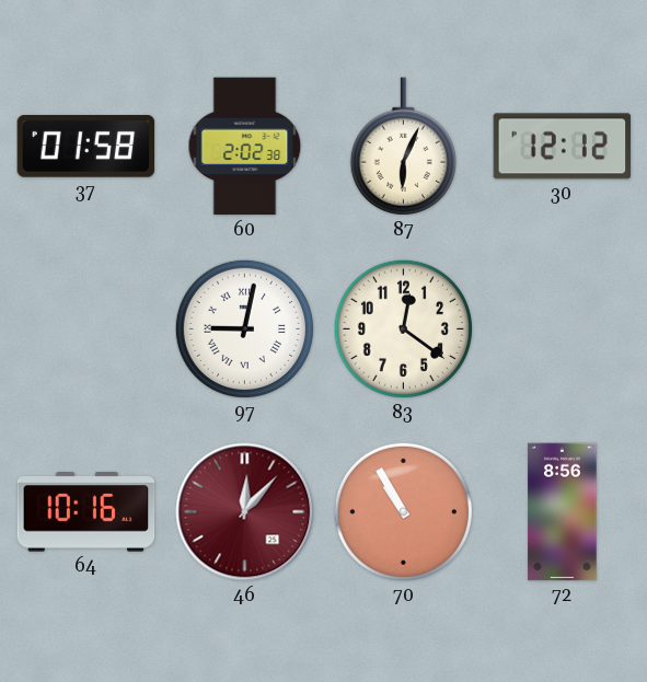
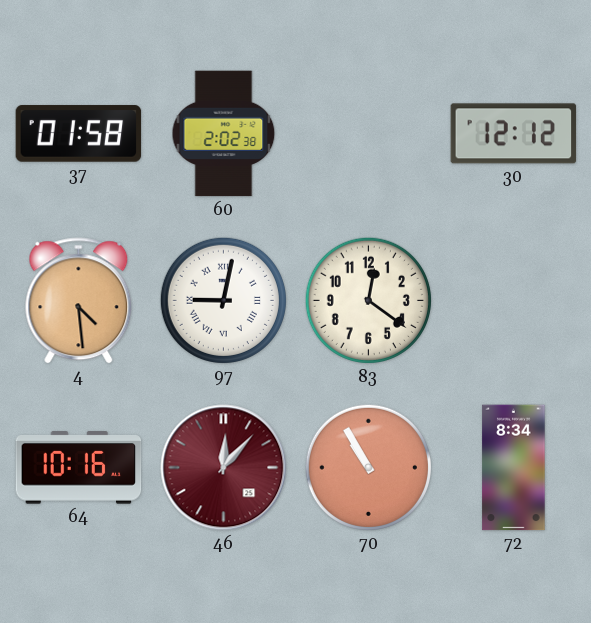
87: 6:04 -> none (403, 147)
4: none -> 4:29 (79, 301)
72: 8:56 -> 8:34 (514, 468)
